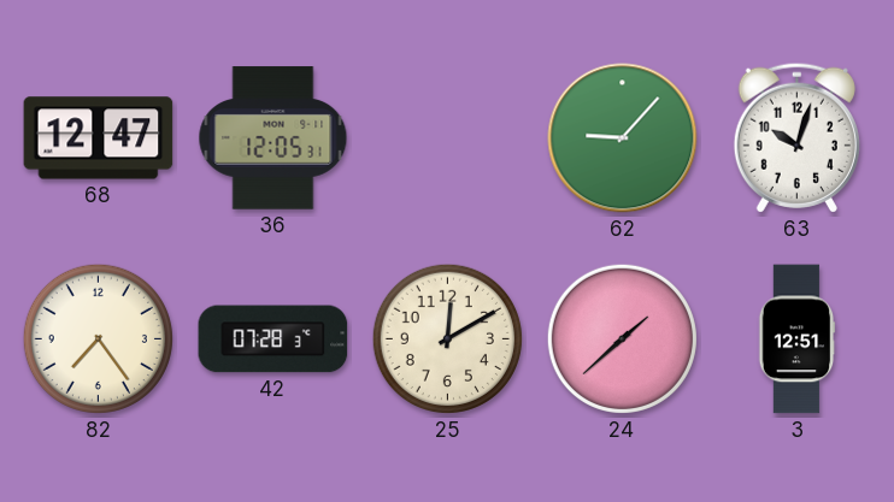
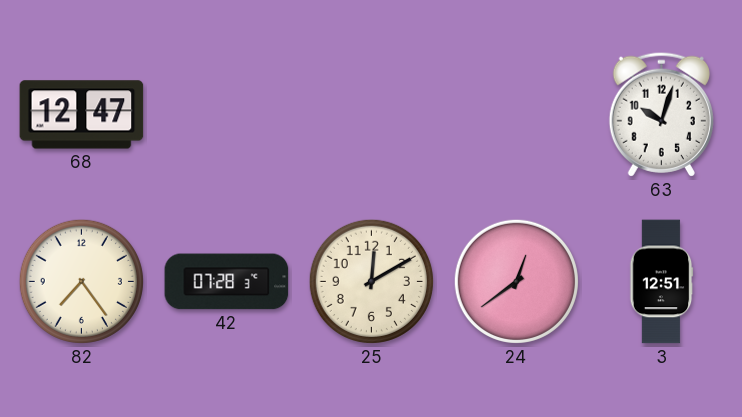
36: 12:05 -> none (274, 138)
62: 9:07 -> none (623, 138)
24: 1:38 -> 12:39 (516, 281)
